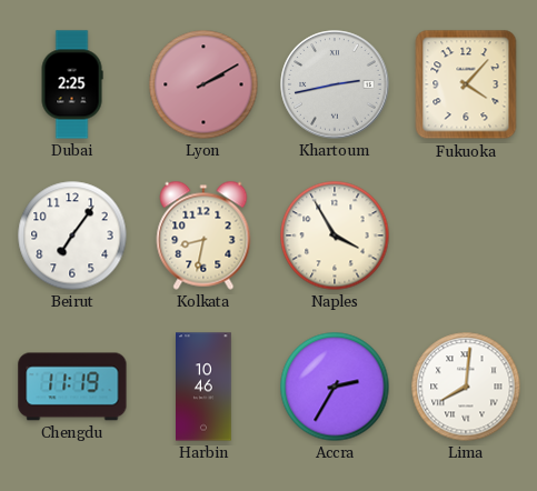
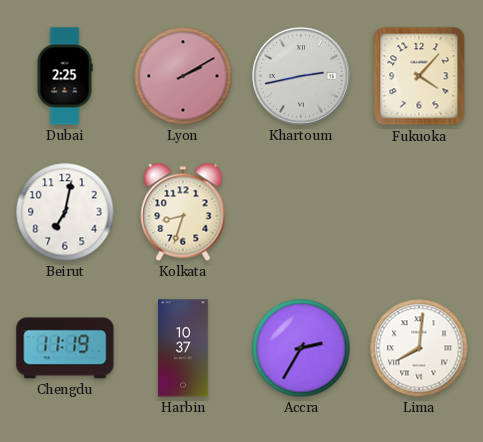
Beirut: 7:06 -> 7:02 (65, 212)
Kolkata: 8:32 -> 8:33 (183, 212)
Naples: 3:55 -> none (335, 236)
Harbin: 10:46 -> 10:37 (183, 348)
